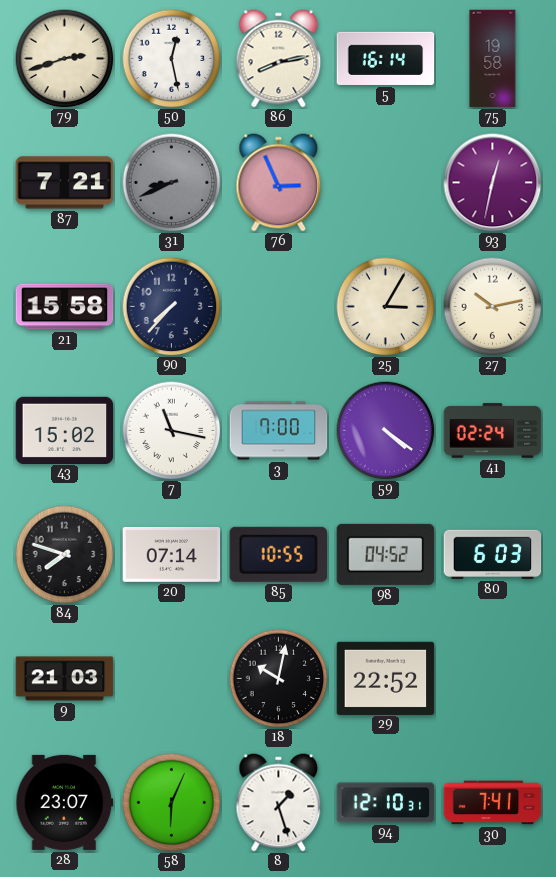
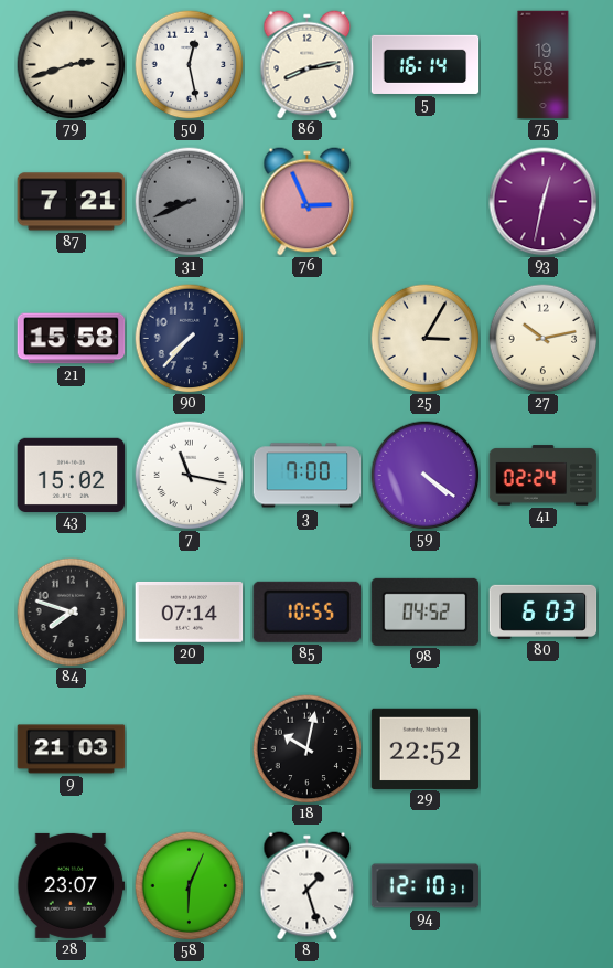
30: 7:41 -> none (493, 803)
